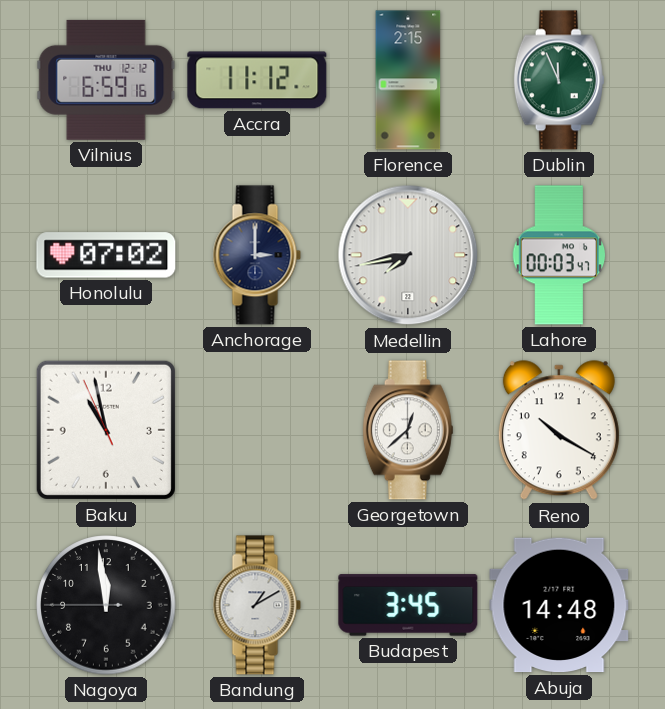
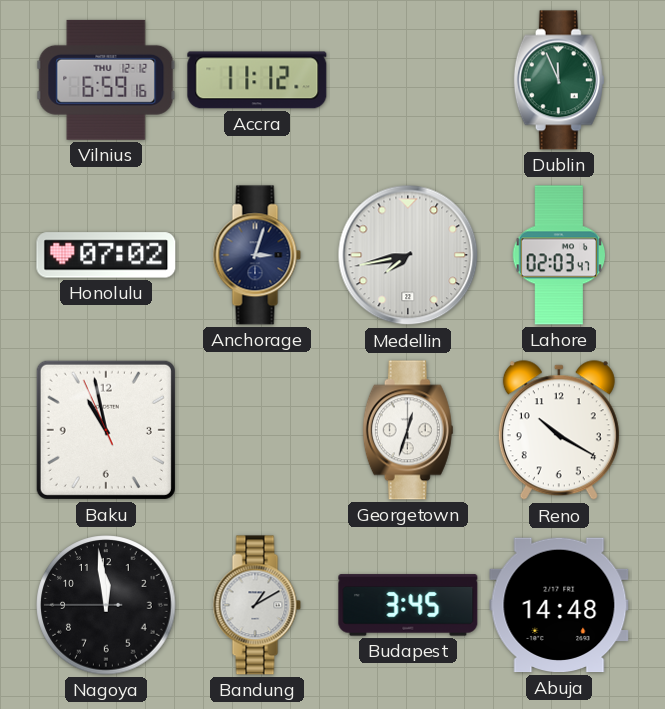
Florence: 2:15 -> none (408, 80)
Anchorage: 3:00 -> 3:03 (257, 255)
Lahore: 00:03 -> 02:03 (559, 255)
Georgetown: 12:38 -> 12:33 (408, 430)
